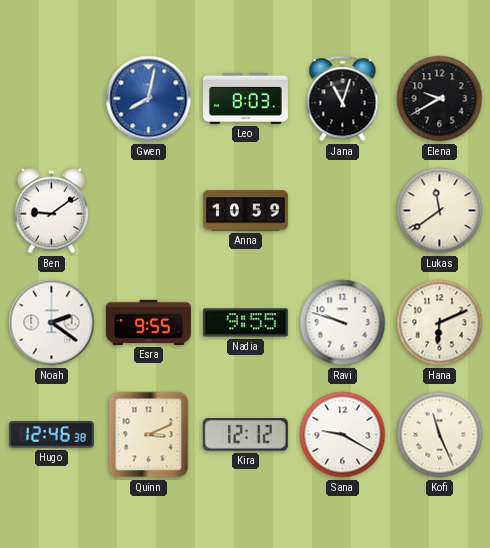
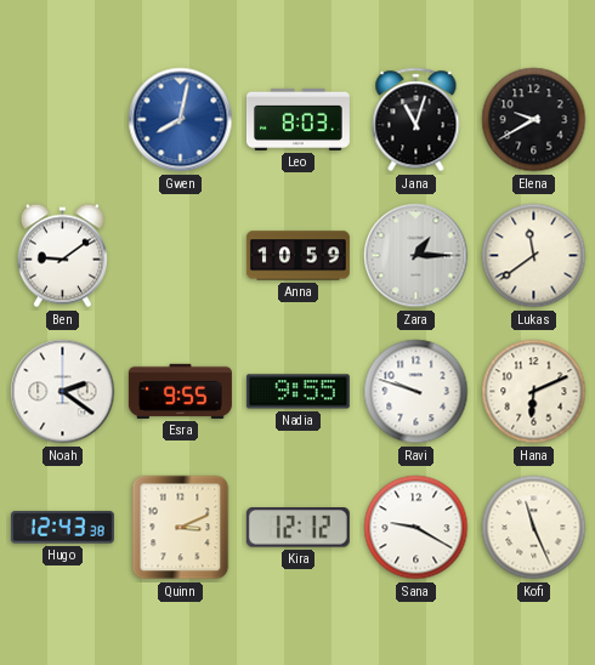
Zara: none -> 1:15 (416, 256)
Hugo: 12:46 -> 12:43 (62, 528)
